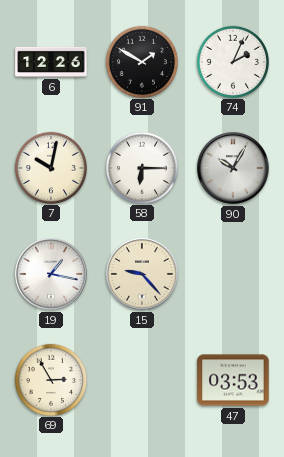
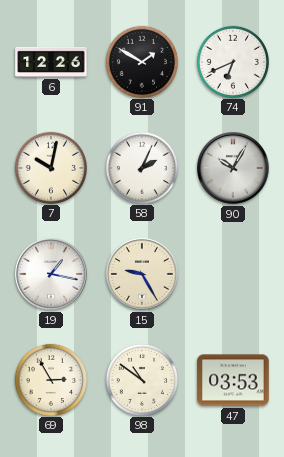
74: 2:04 -> 6:41 (232, 61)
58: 6:15 -> 2:04 (141, 167)
15: 9:23 -> 9:25 (142, 274)
98: none -> 10:51 (141, 379)
